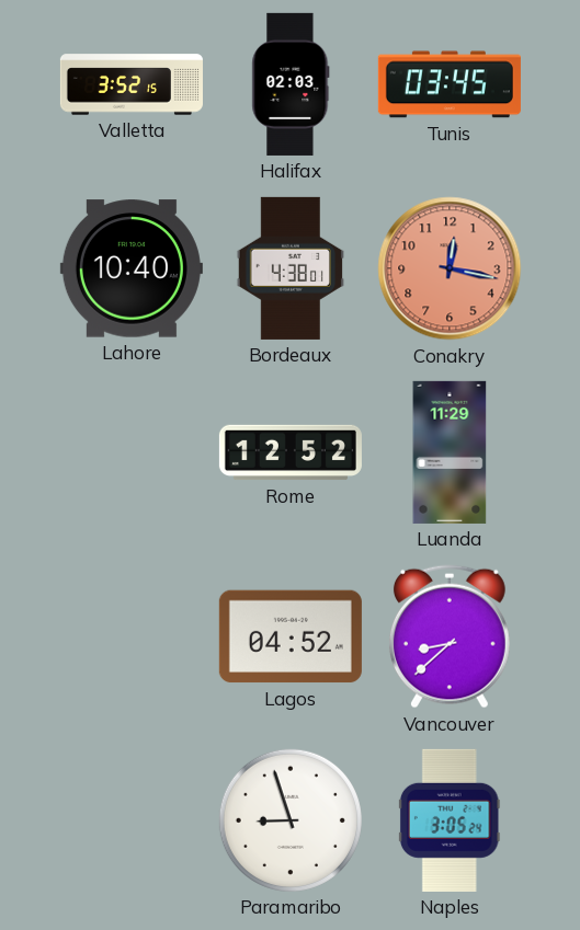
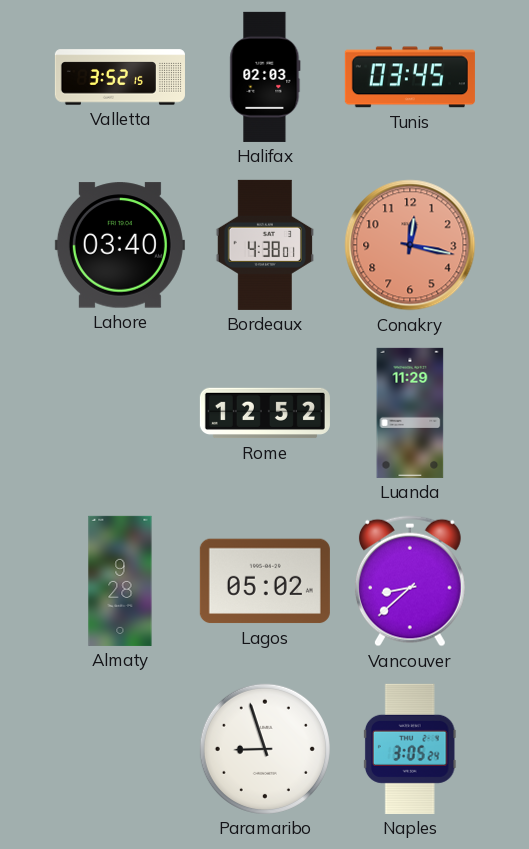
Lahore: 10:40 -> 03:40 (120, 245)
Almaty: none -> 9:28 (120, 581)
Lagos: 04:52 -> 05:02 (265, 581)
